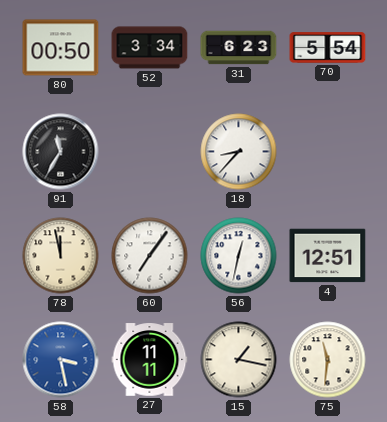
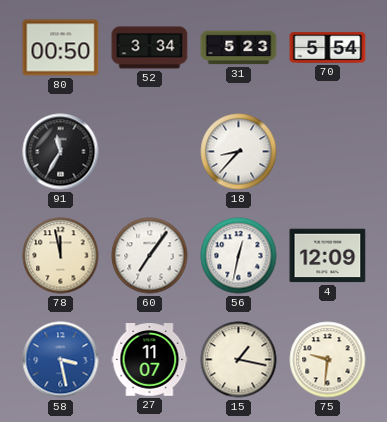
31: 6:23 -> 5:23 (239, 48)
4: 12:51 -> 12:09 (328, 256)
27: 11:11 -> 11:07 (150, 360)
75: 11:31 -> 9:31 (328, 360)
